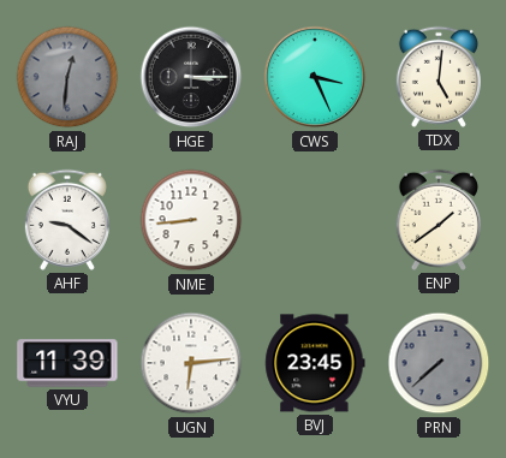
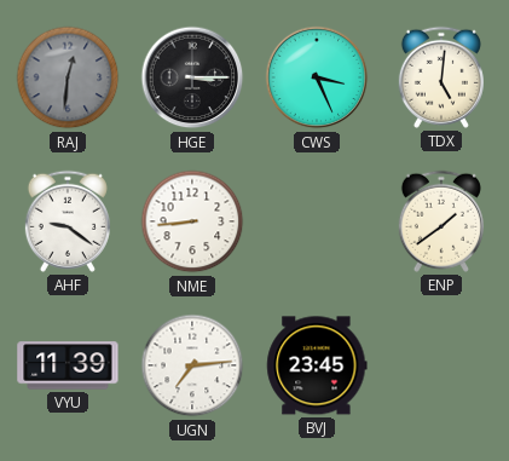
UGN: 6:14 -> 7:14 (192, 365)
PRN: 7:38 -> none (439, 363)
